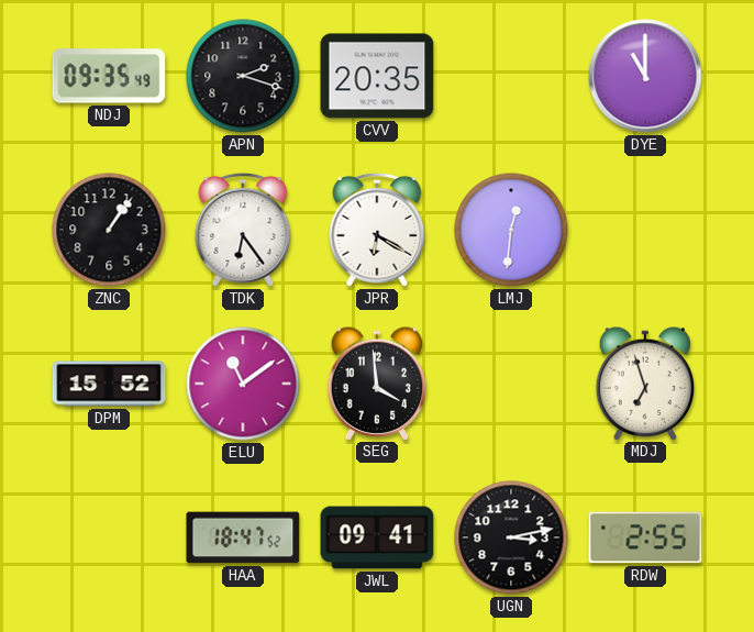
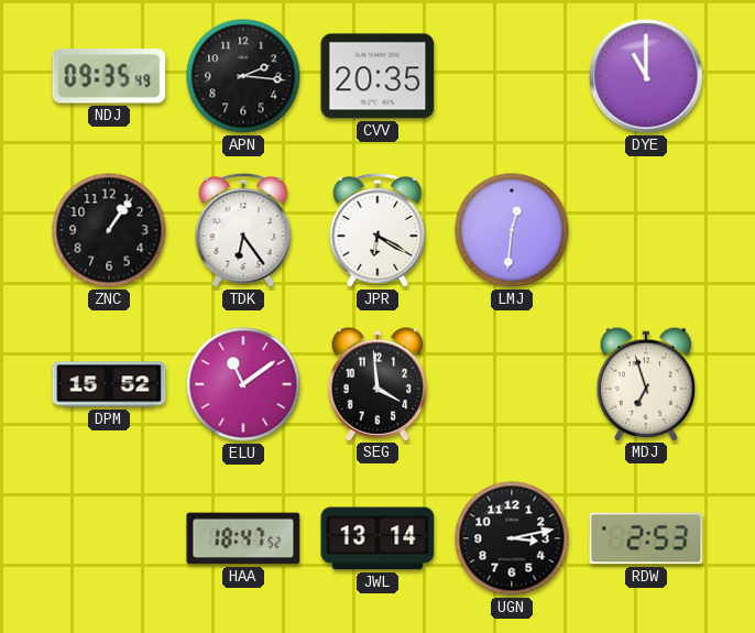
APN: 2:18 -> 2:16 (243, 76)
JWL: 09:41 -> 13:14 (377, 538)
RDW: 2:55 -> 2:53 (646, 538)
